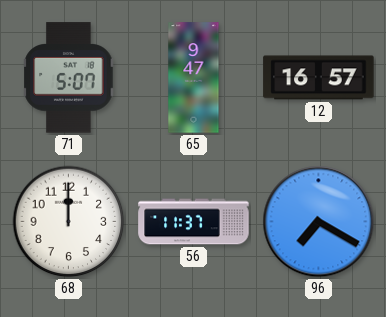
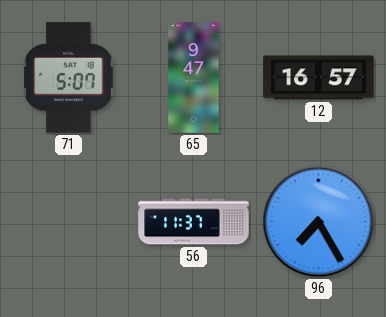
68: 12:00 -> none (69, 222)
96: 7:20 -> 7:25 (319, 222)
